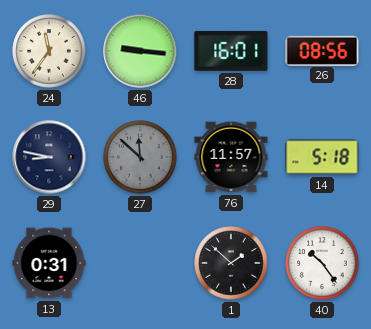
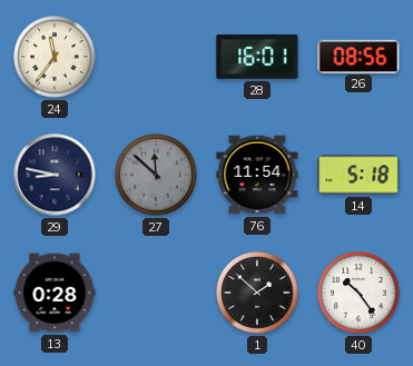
46: 9:16 -> none (140, 51)
76: 11:57 -> 11:54 (257, 175)
13: 0:31 -> 0:28 (55, 293)
